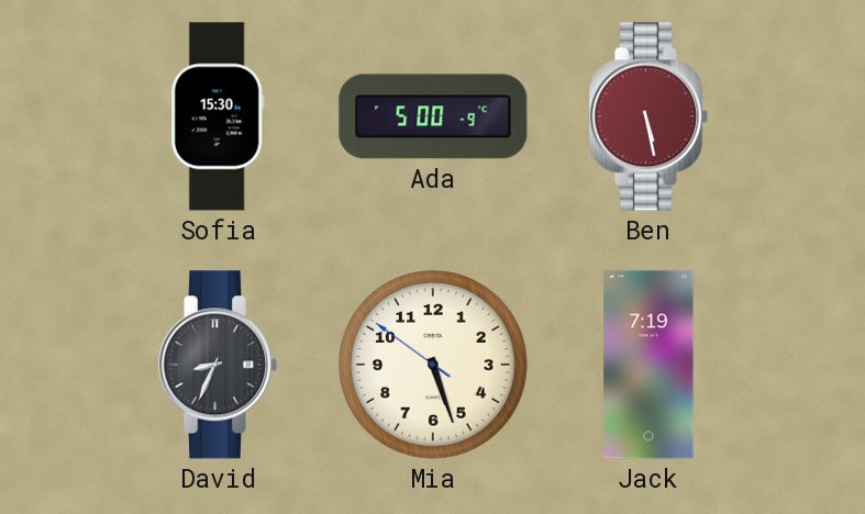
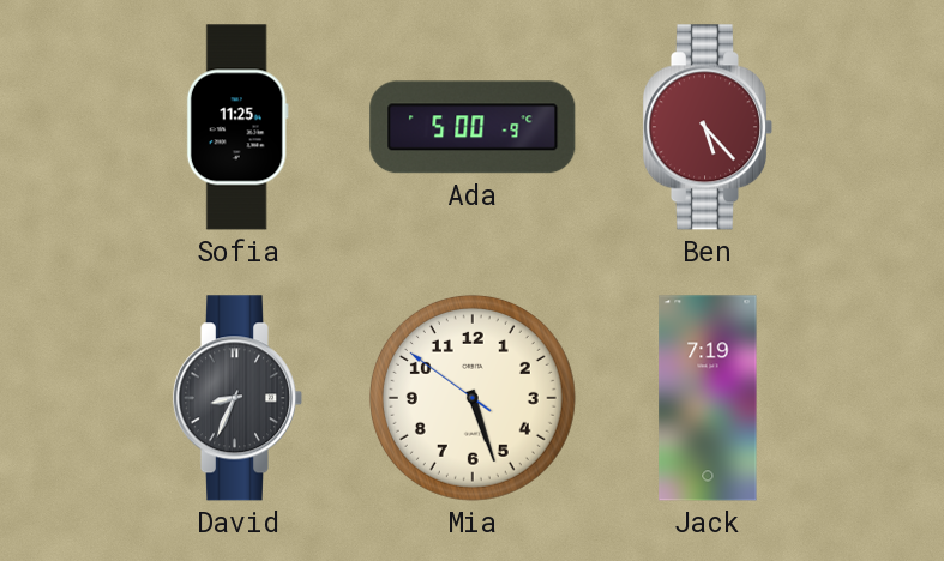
Sofia: 15:30 -> 11:25 (237, 127)
Ben: 5:28 -> 5:23 (708, 127)
